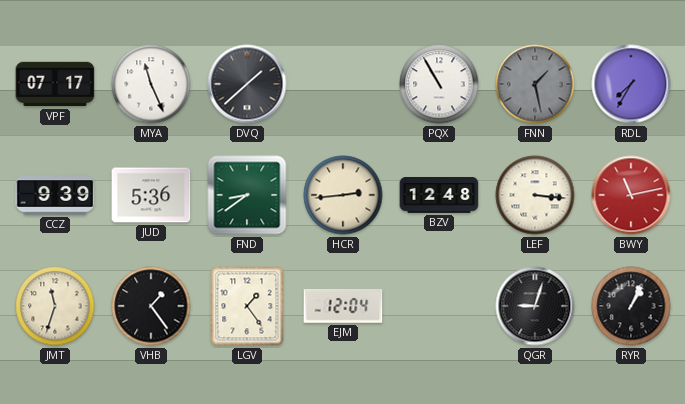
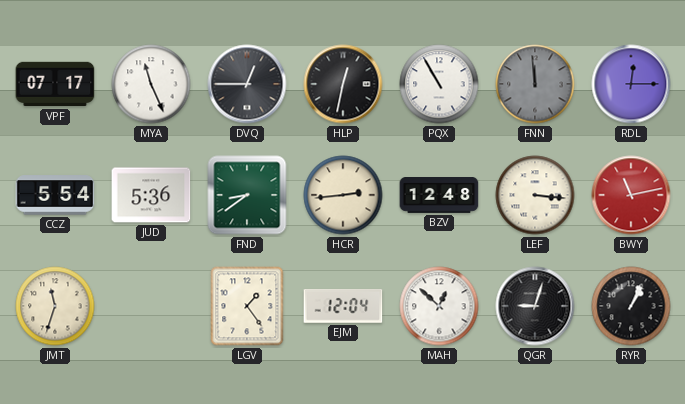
DVQ: 1:38 -> 12:45 (247, 84)
HLP: none -> 12:32 (343, 84)
FNN: 1:28 -> 11:59 (535, 84)
RDL: 7:35 -> 12:15 (631, 84)
CCZ: 9:39 -> 5:54 (55, 195)
VHB: 1:24 -> none (151, 306)
MAH: none -> 12:52 (439, 306)
